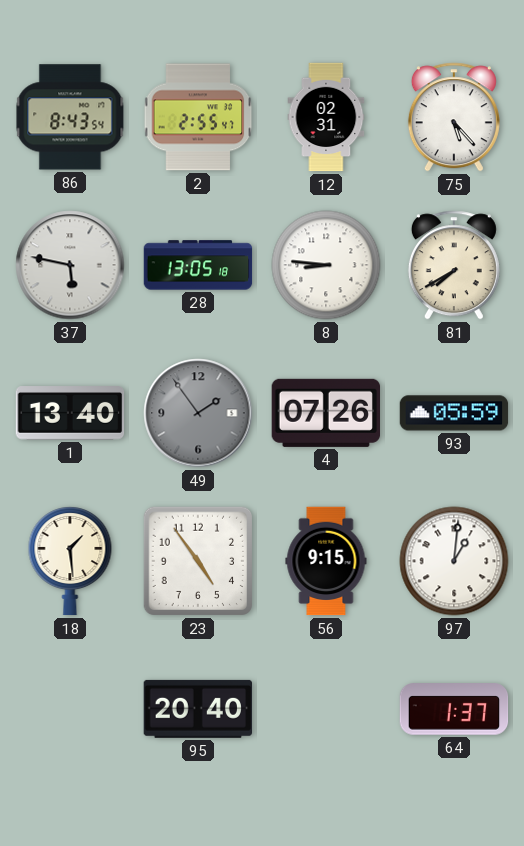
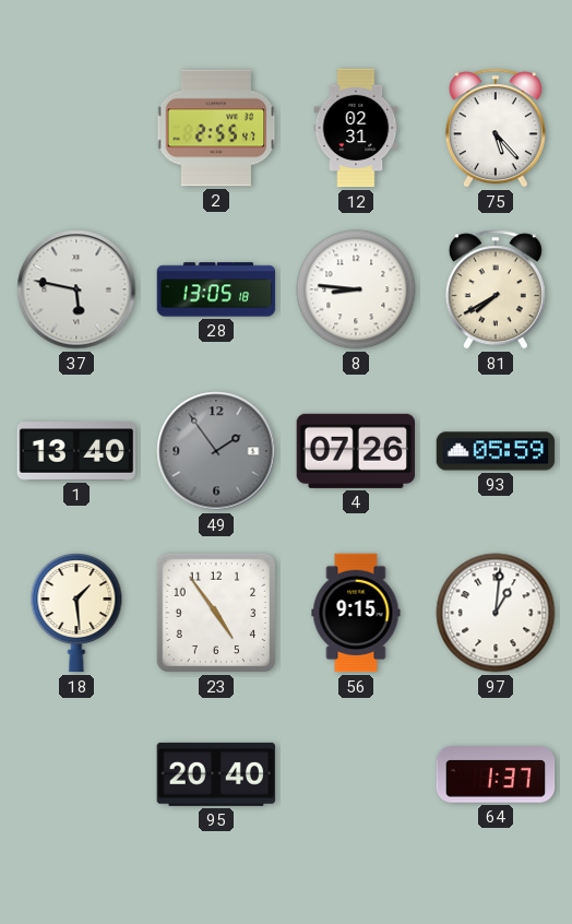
86: 8:43 -> none (70, 117)
